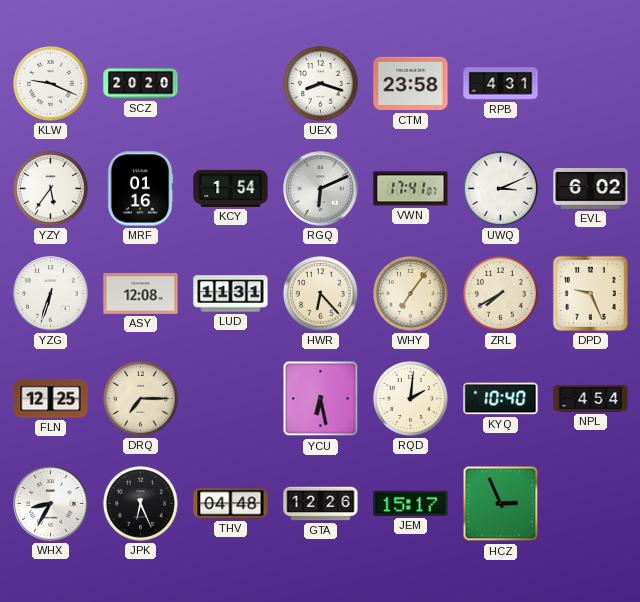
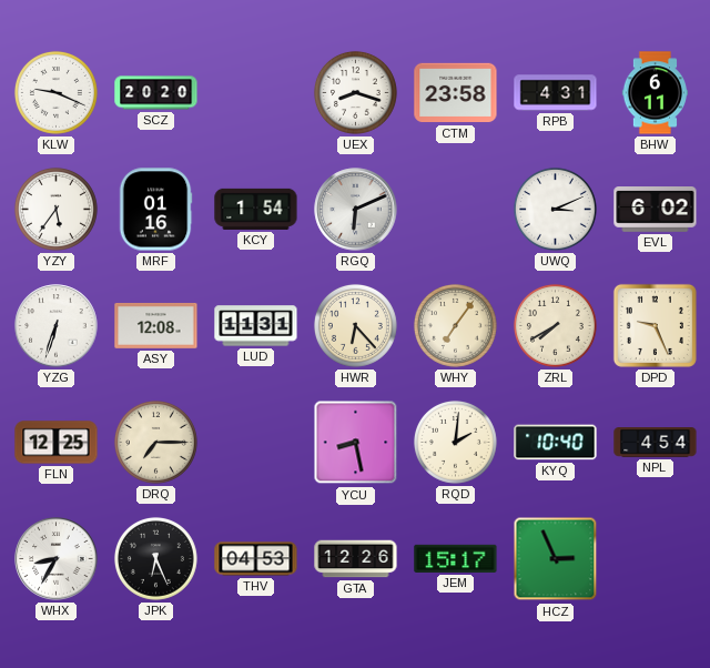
BHW: none -> 6:11 (655, 93)
VWN: 17:41 -> none (411, 189)
YCU: 6:28 -> 8:28 (356, 443)
THV: 04:48 -> 04:53 (256, 559)
